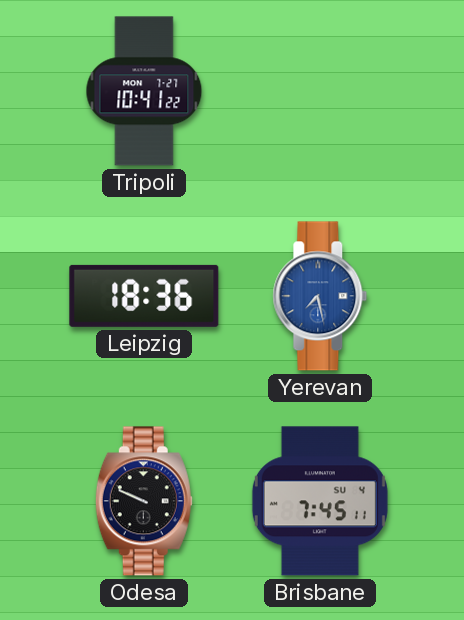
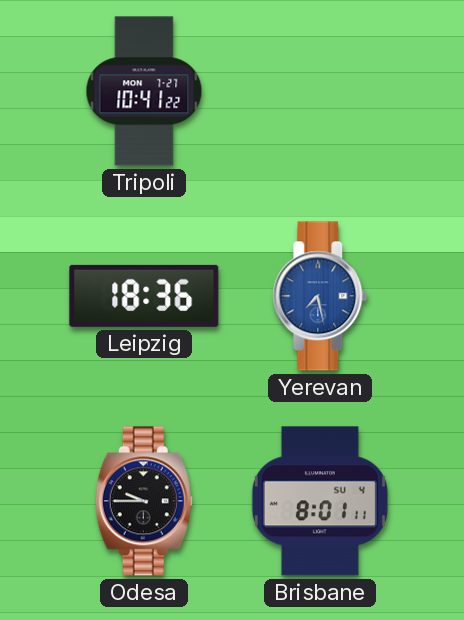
Odesa: 9:49 -> 9:45 (144, 501)
Brisbane: 7:45 -> 8:01 (320, 501)
